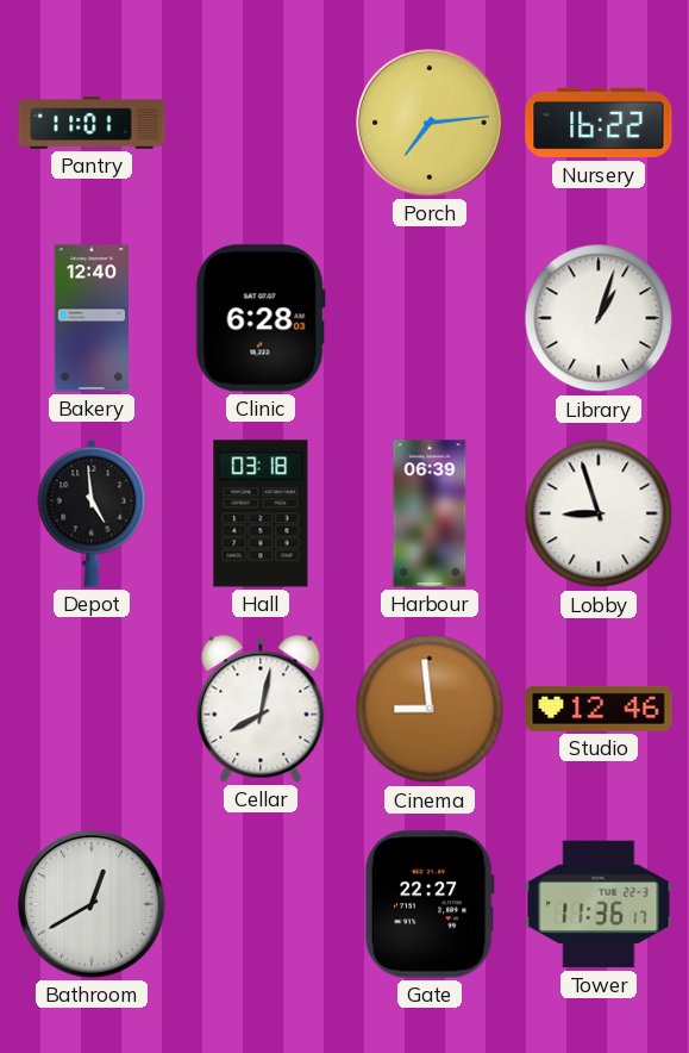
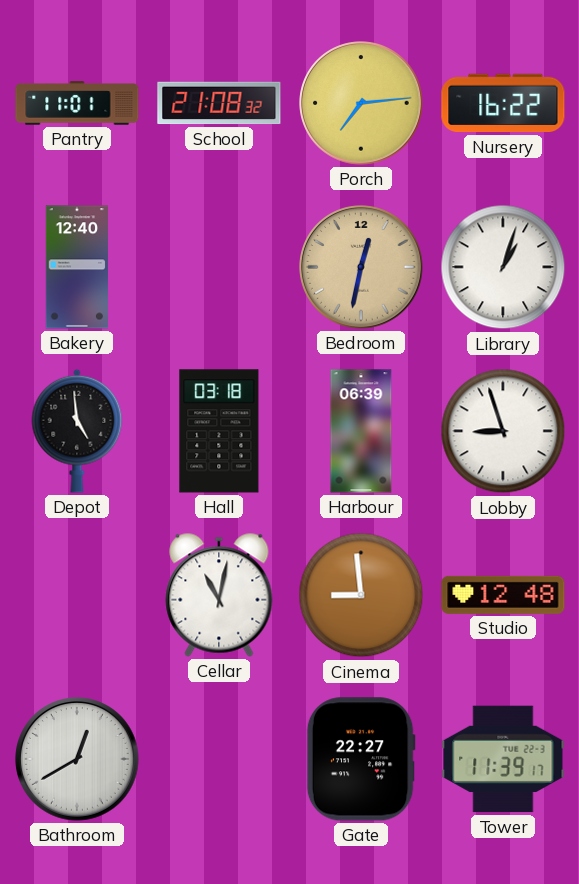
School: none -> 21:08 (219, 103)
Clinic: 6:28 -> none (261, 318)
Bedroom: none -> 12:32 (361, 267)
Cellar: 8:02 -> 11:02 (219, 595)
Studio: 12:46 -> 12:48 (503, 595)
Tower: 11:36 -> 11:39 (503, 759)
